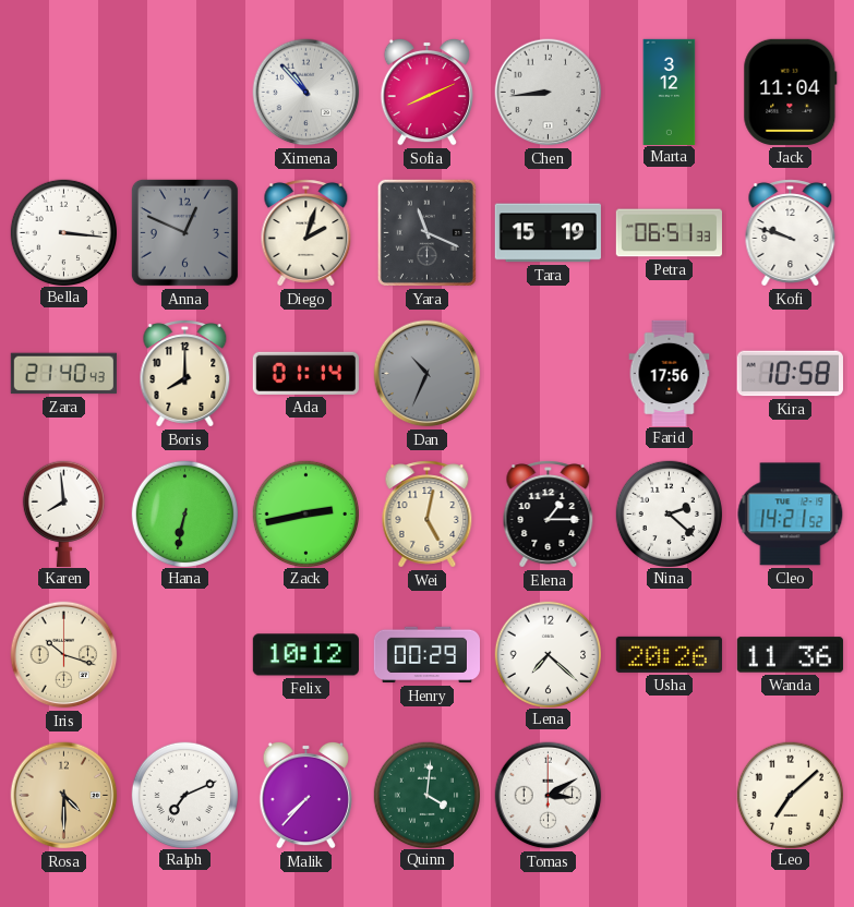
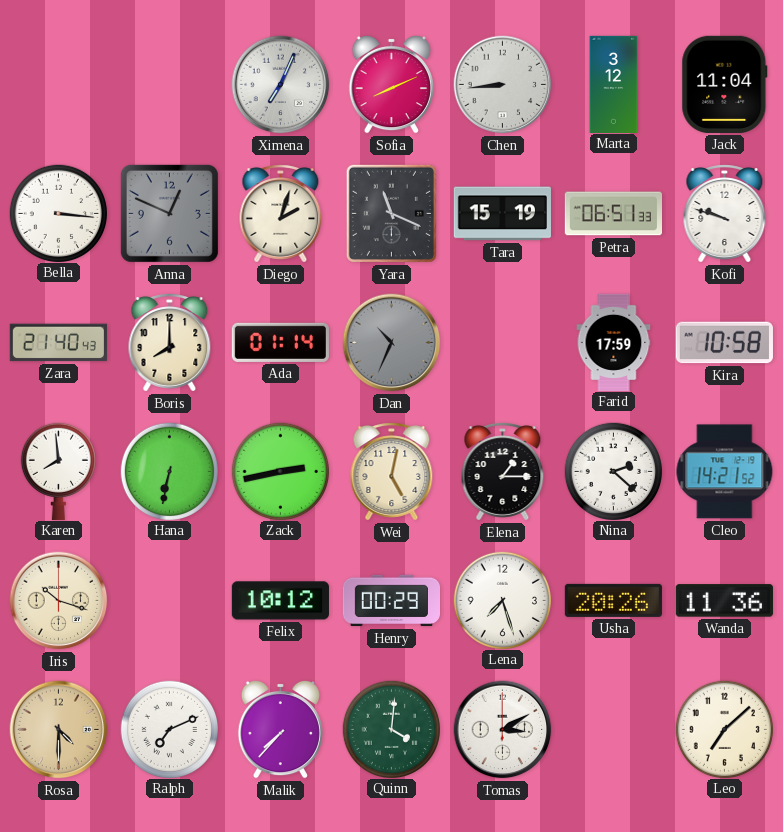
Ximena: 10:53 -> 7:04 (281, 85)
Farid: 17:56 -> 17:59 (614, 342)
Lena: 7:22 -> 7:27 (502, 600)
